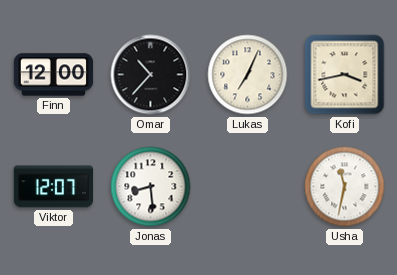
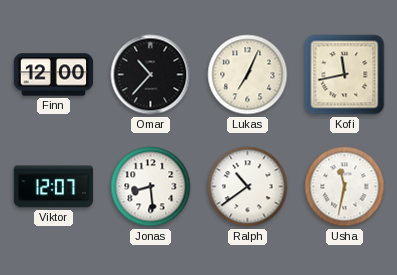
Kofi: 3:43 -> 11:43 (345, 75)
Ralph: none -> 10:39 (248, 187)
